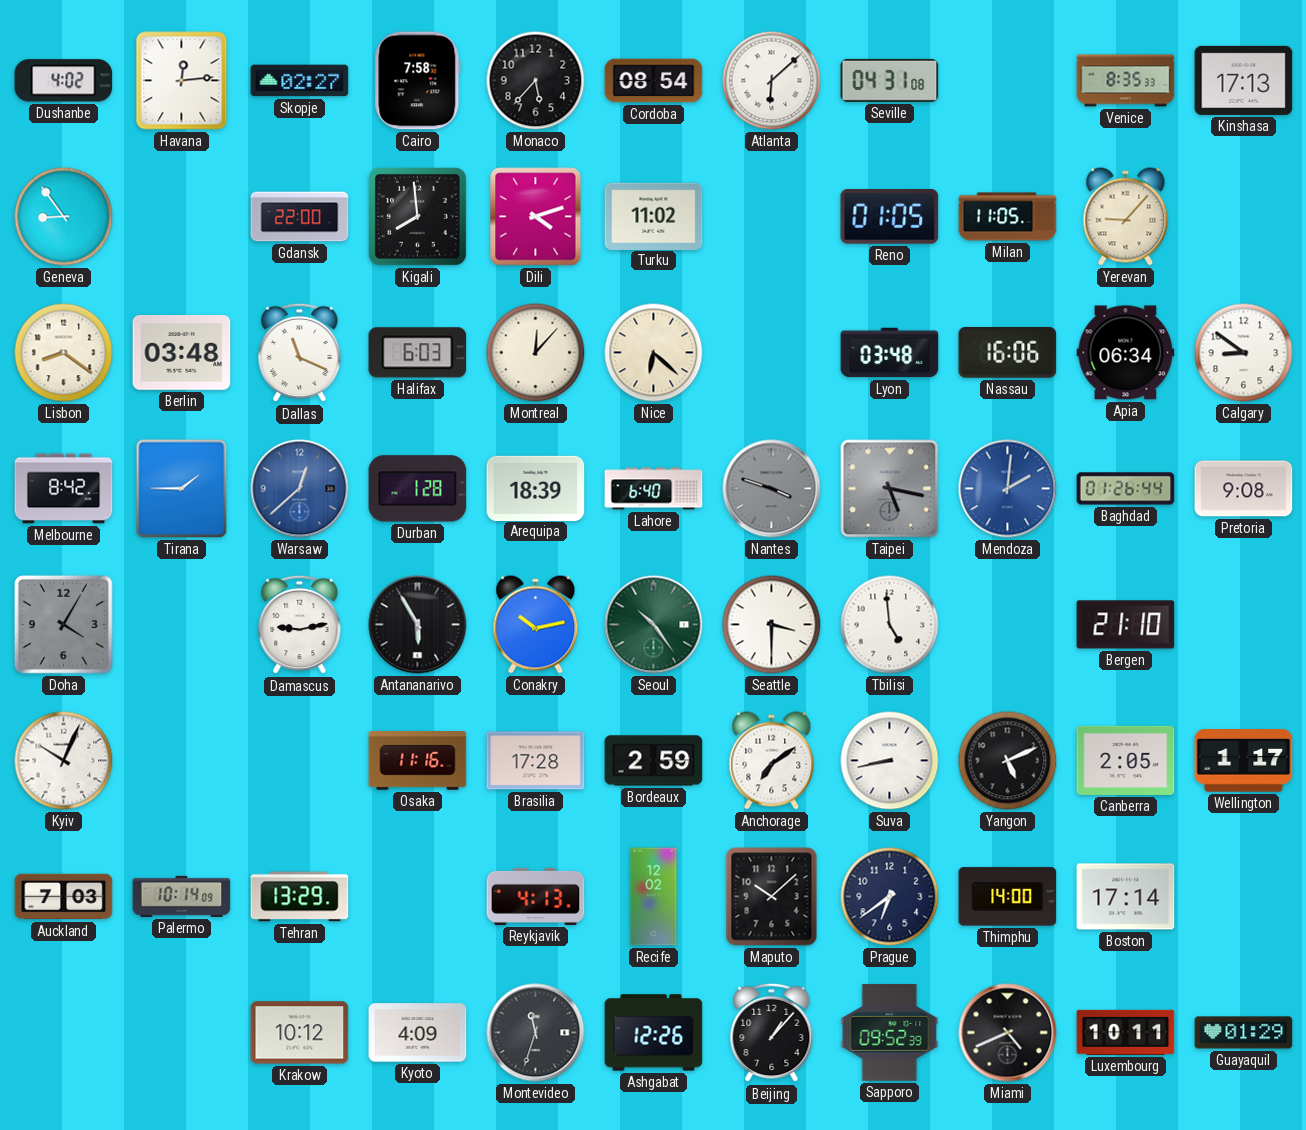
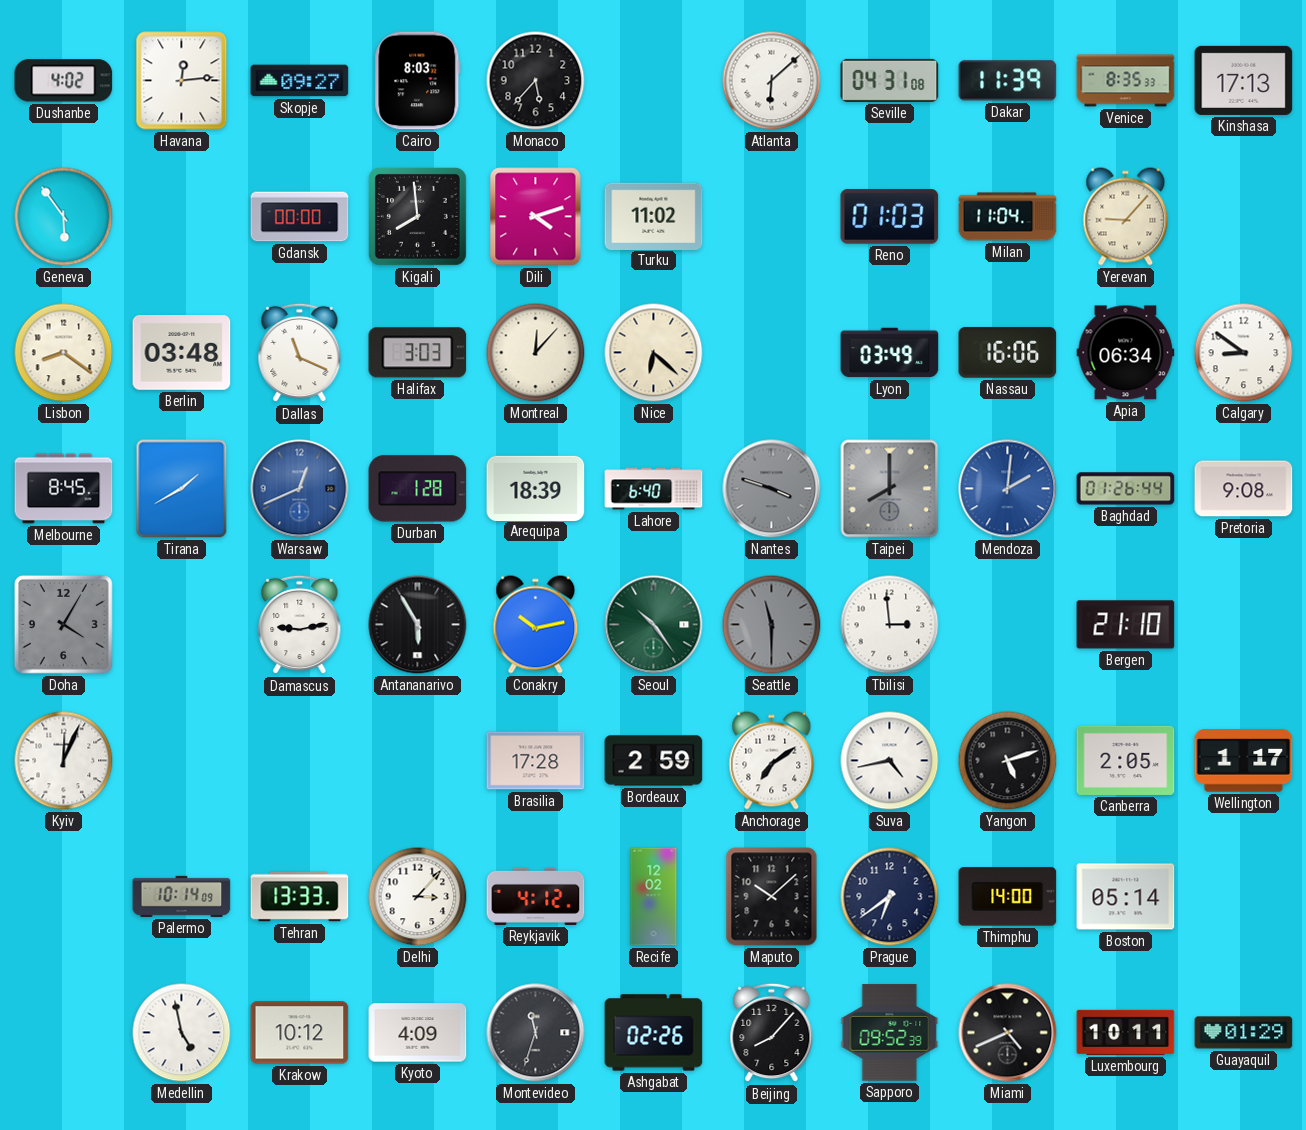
Skopje: 02:27 -> 09:27 (300, 81)
Cairo: 7:58 -> 8:03 (418, 81)
Cordoba: 08:54 -> none (654, 81)
Dakar: none -> 11:39 (1008, 81)
Geneva: 8:54 -> 5:54 (64, 217)
Gdansk: 22:00 -> 00:00 (300, 217)
Reno: 01:05 -> 01:03 (890, 217)
Milan: 11:05 -> 11:04 (1008, 217)
Halifax: 6:03 -> 3:03 (418, 353)
Lyon: 03:48 -> 03:49 (890, 353)
Melbourne: 8:42 -> 8:45 (64, 489)
Tirana: 1:45 -> 1:40 (182, 489)
Warsaw: 12:38 -> 12:41 (300, 489)
Taipei: 5:17 -> 8:00 (890, 489)
Seattle: 3:30 -> 11:30 (772, 625)
Seattle dial: white -> grey (772, 625)
Tbilisi: 4:59 -> 2:59 (890, 625)
Kyiv: 10:04 -> 12:04 (64, 761)
Osaka: 11:16 -> none (418, 761)
Suva: 8:43 -> 4:43 (890, 761)
Yangon: 5:11 -> 5:12 (1008, 761)
Auckland: 7:03 -> none (64, 897)
Tehran: 13:29 -> 13:33 (300, 897)
Delhi: none -> 3:07 (418, 897)
Reykjavik: 4:13 -> 4:12 (536, 896)
Boston: 17:14 -> 05:14 (1126, 897)
Medellin: none -> 4:58 (182, 1033)
Ashgabat: 12:26 -> 02:26 (654, 1033)
Beijing: 1:07 -> 8:07 (772, 1033)
